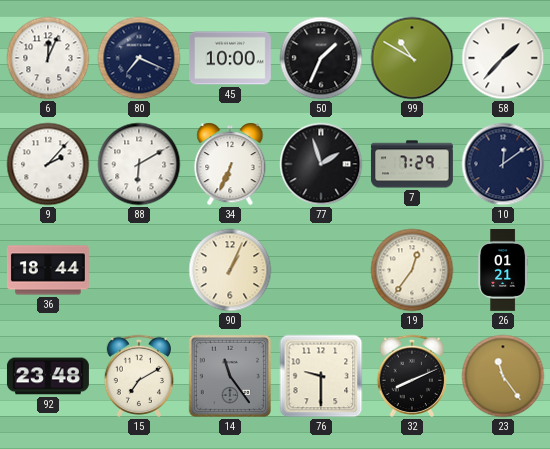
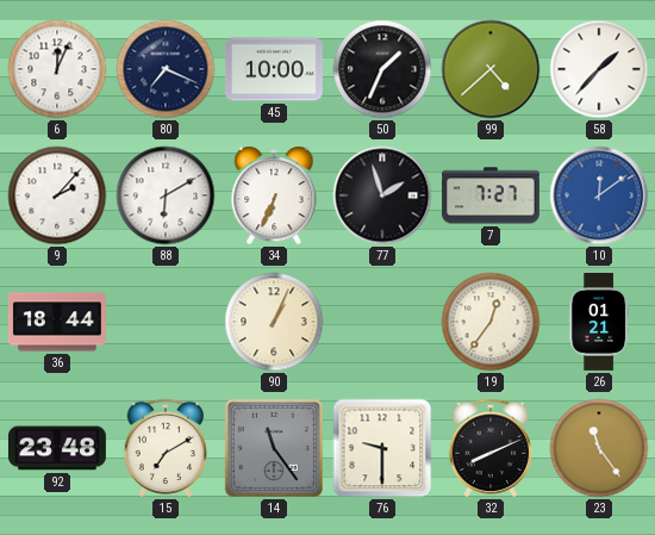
99: 10:50 -> 4:38 (491, 69)
7: 7:29 -> 7:27 (491, 195)
10 dial: navy -> blue (599, 195)
